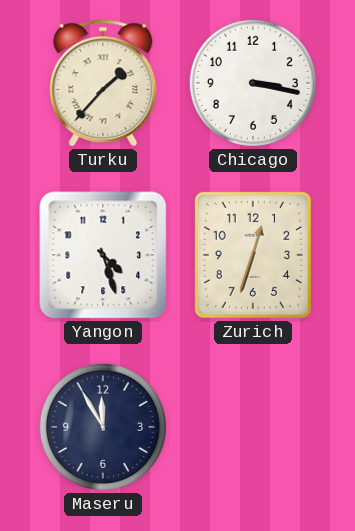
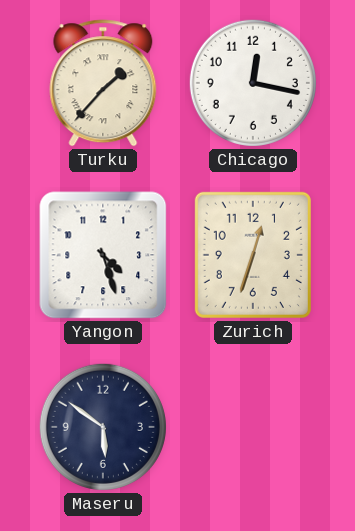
Chicago: 3:17 -> 12:17 (253, 83)
Maseru: 11:55 -> 5:51 (103, 427)
